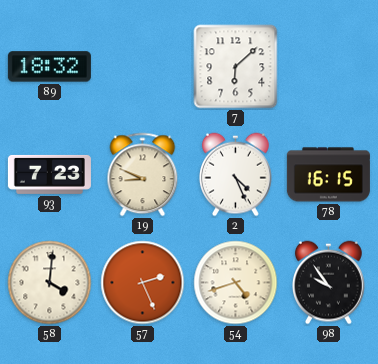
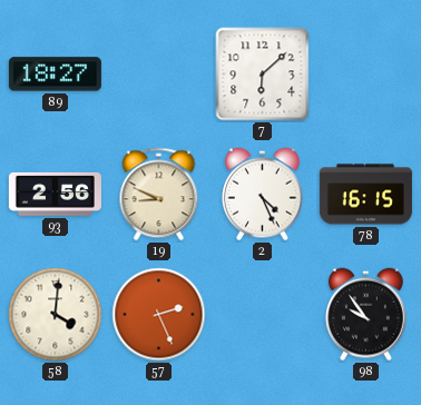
89: 18:32 -> 18:27 (55, 75)
93: 7:23 -> 2:56 (55, 194)
54: 4:42 -> none (236, 283)
